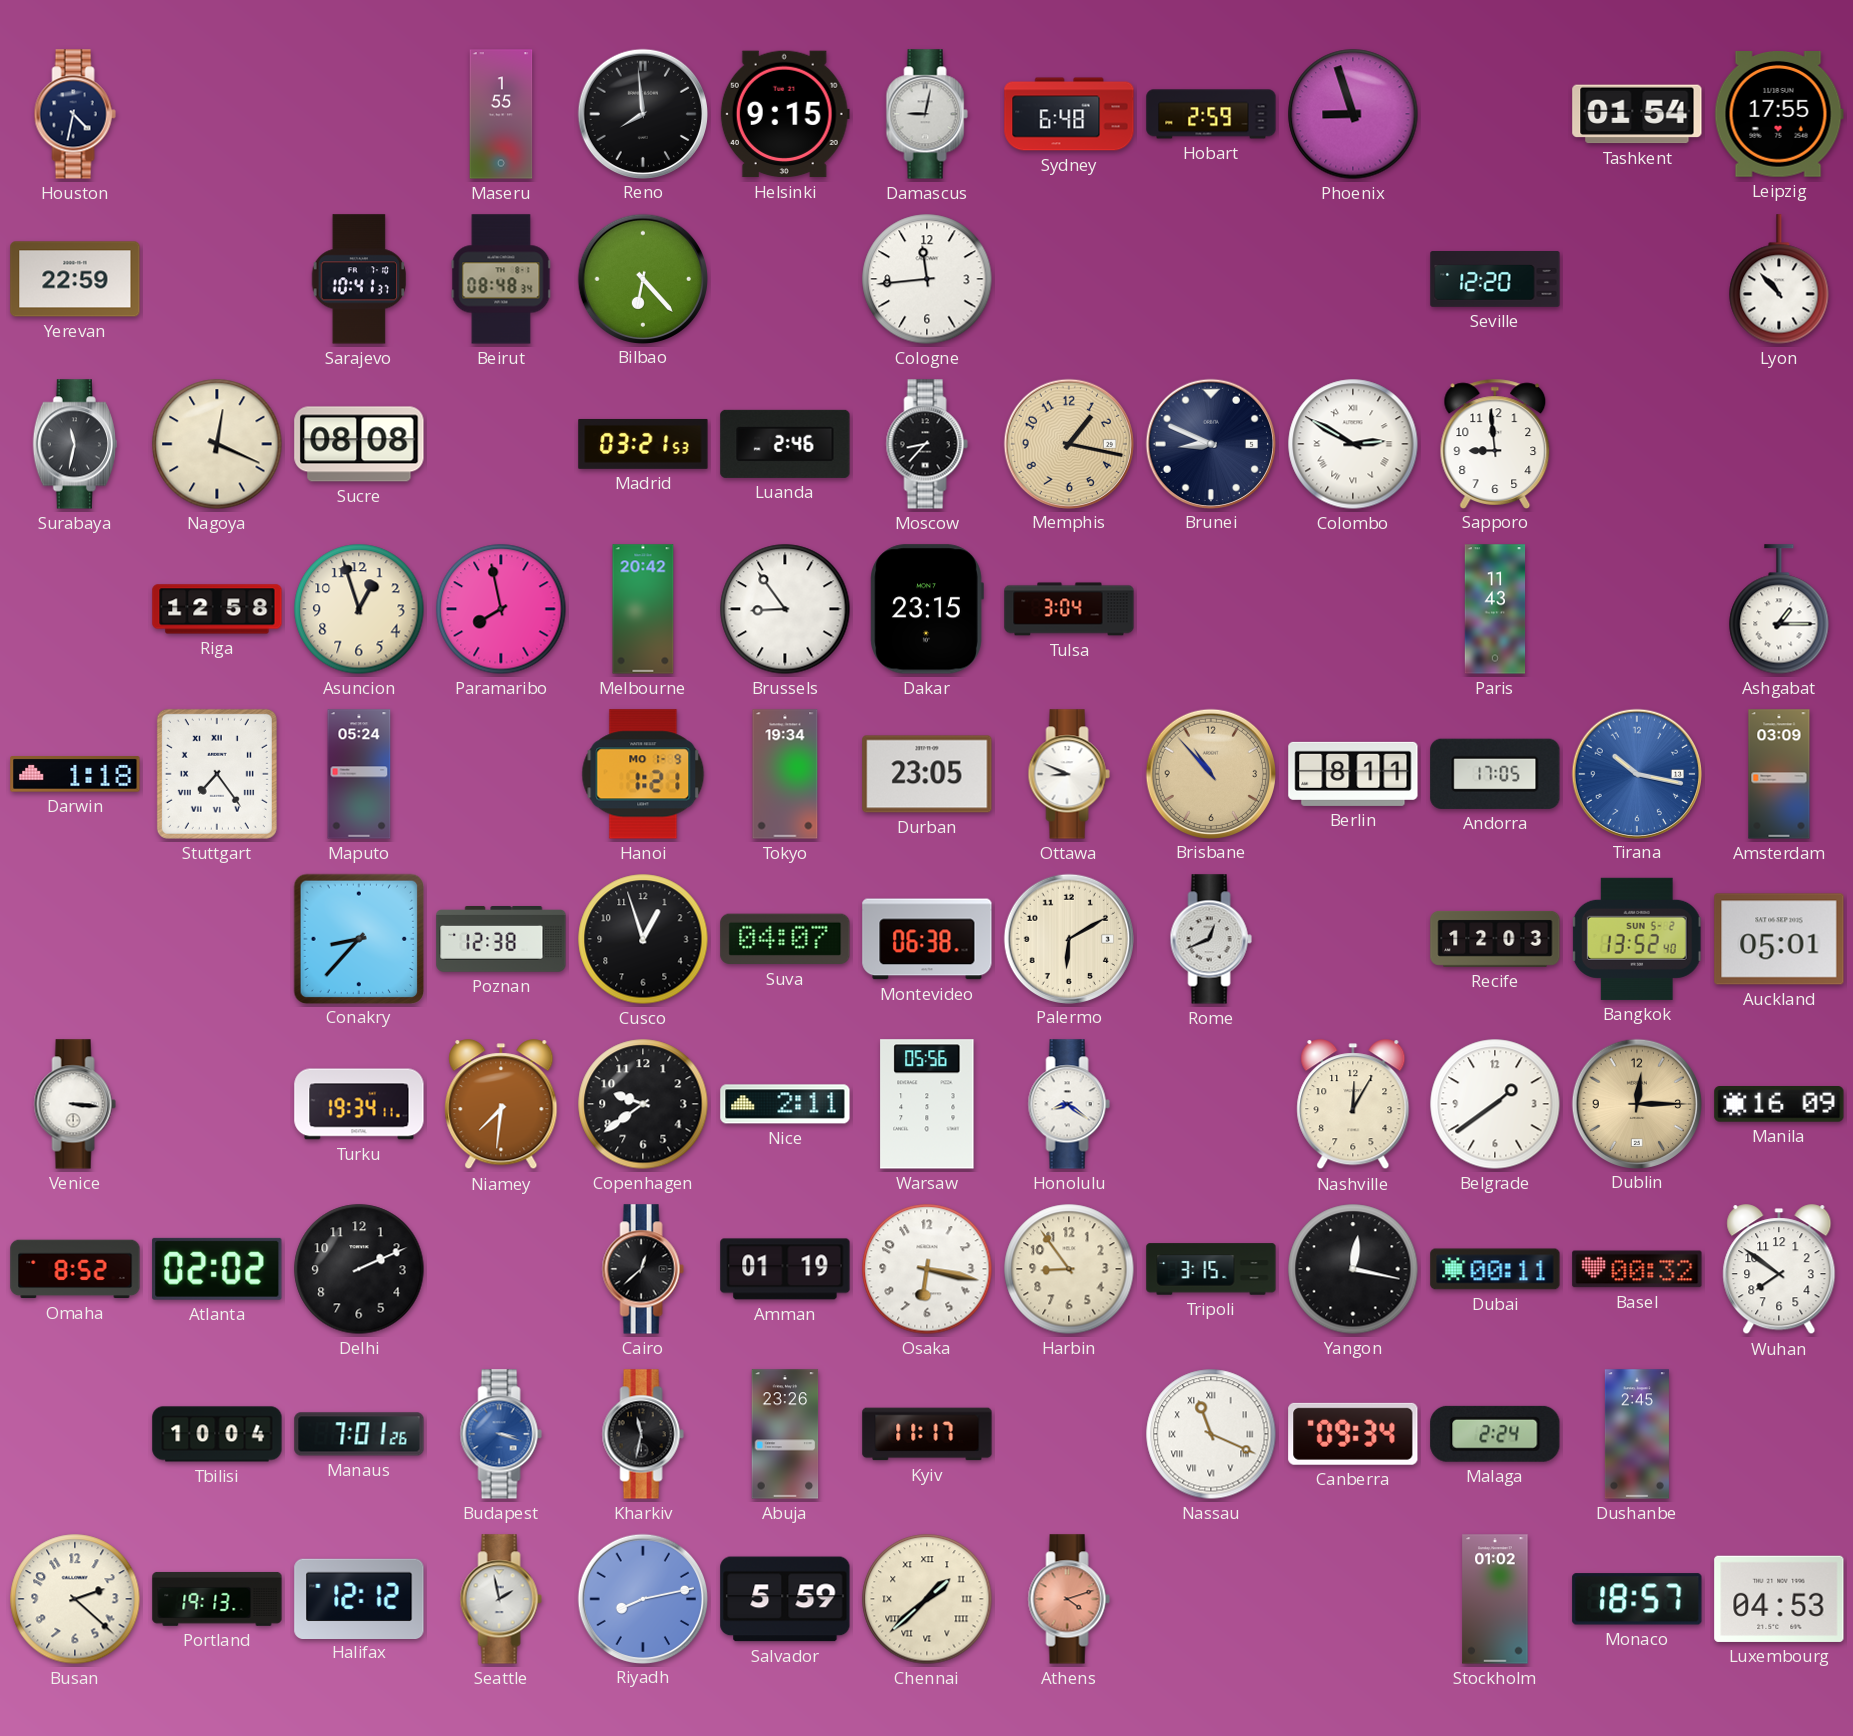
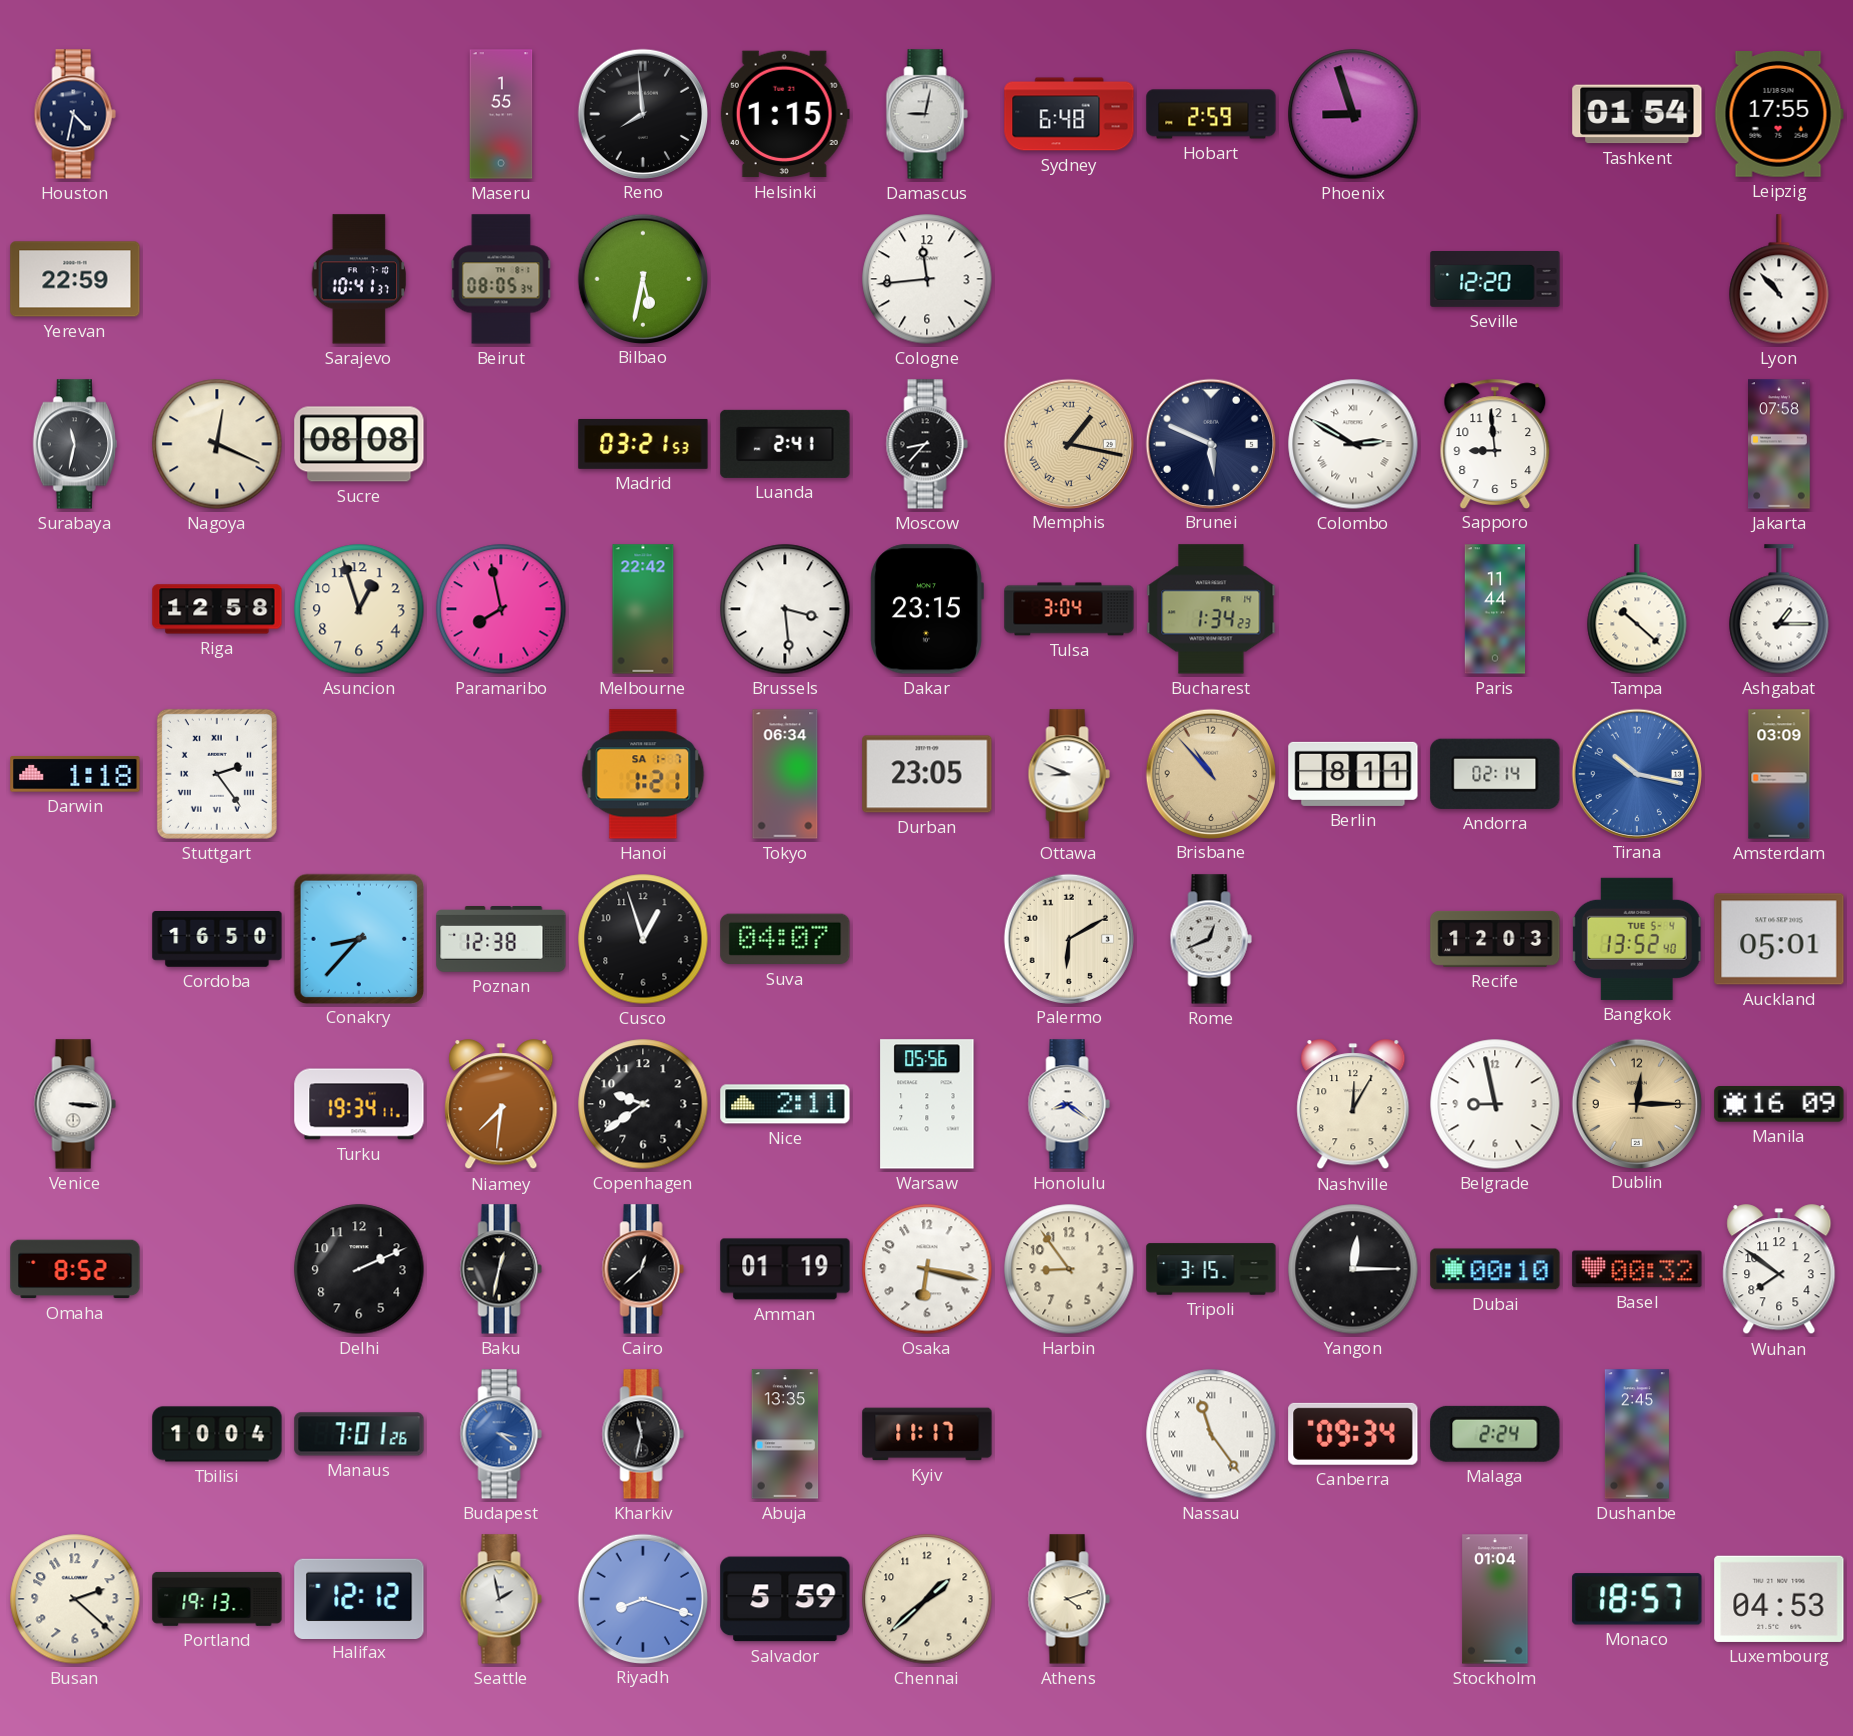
Helsinki: 9:15 -> 1:15 (785, 114)
Beirut: 08:48 -> 08:05 (501, 279)
Bilbao: 6:23 -> 5:32 (642, 278)
Luanda: 2:46 -> 2:41 (785, 444)
Memphis numerals: Arabic -> Roman (1068, 443)
Brunei: 8:49 -> 5:49 (1210, 443)
Jakarta: none -> 07:58 (1780, 444)
Melbourne: 20:42 -> 22:42 (643, 609)
Brussels: 8:54 -> 3:29 (785, 609)
Bucharest: none -> 1:34 (1211, 609)
Paris: 11:43 -> 11:44 (1495, 609)
Tampa: none -> 10:22 (1637, 609)
Stuttgart: 7:24 -> 2:24 (217, 774)
Maputo: 05:24 -> none (359, 774)
Hanoi date: MO 1-9 -> SA 1-7 (643, 774)
Tokyo: 19:34 -> 06:34 (785, 774)
Andorra: 17:05 -> 02:14 (1495, 774)
Cordoba: none -> 16:50 (217, 940)
Montevideo: 06:38 -> none (927, 939)
Bangkok date: SUN 5-2 -> TUE 5-4 (1637, 939)
Belgrade: 1:39 -> 8:58 (1495, 1104)
Atlanta: 02:02 -> none (217, 1269)
Baku: none -> 12:32 (501, 1269)
Yangon: 12:17 -> 12:15 (1353, 1269)
Dubai: 00:11 -> 00:10 (1495, 1269)
Budapest: 3:18 -> 3:21 (501, 1434)
Abuja: 23:26 -> 13:35 (785, 1434)
Nassau: 11:19 -> 11:24 (1211, 1434)
Riyadh: 8:13 -> 8:18 (642, 1598)
Chennai numerals: Roman -> Arabic (927, 1599)
Athens dial: salmon -> cream (1069, 1599)
Stockholm: 01:02 -> 01:04 (1495, 1599)
